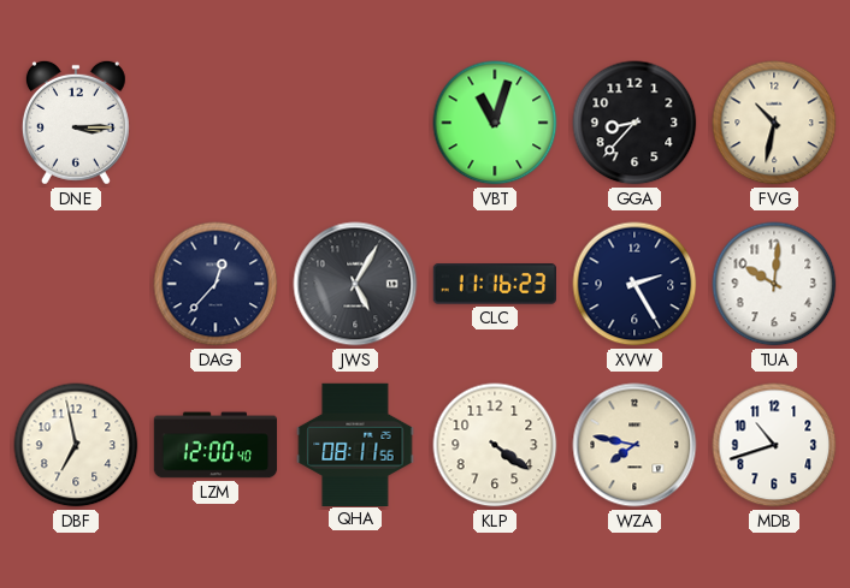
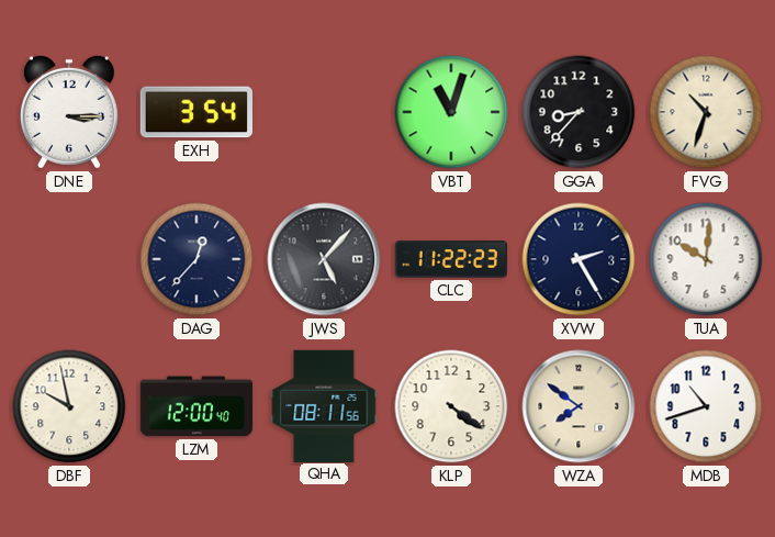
EXH: none -> 3:54 (196, 112)
FVG: 10:32 -> 10:33 (706, 112)
JWS: 5:05 -> 5:07 (324, 259)
CLC: 11:16 -> 11:22 (450, 259)
DBF: 6:58 -> 9:58 (69, 406)
WZA: 7:47 -> 7:51 (579, 406)
